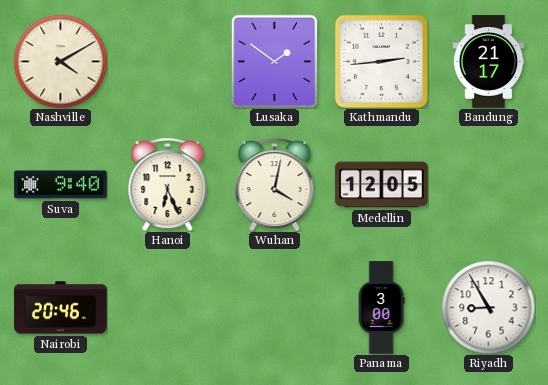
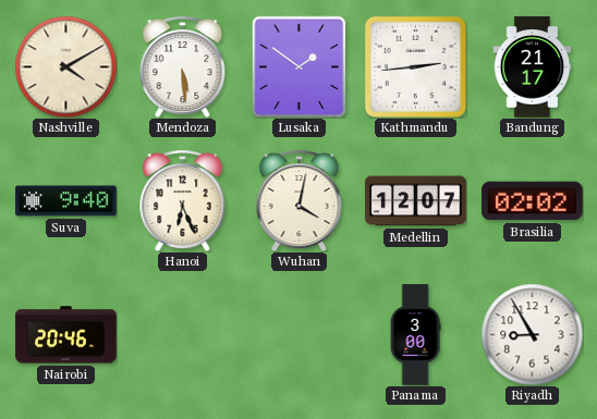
Mendoza: none -> 5:29 (183, 66)
Medellin: 12:05 -> 12:07 (416, 201)
Brasilia: none -> 02:02 (533, 201)
